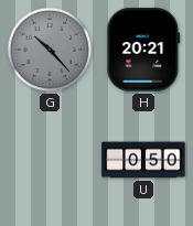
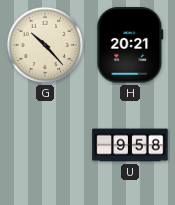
G dial: grey -> cream (45, 45)
U: 0:50 -> 9:58 (130, 145)
